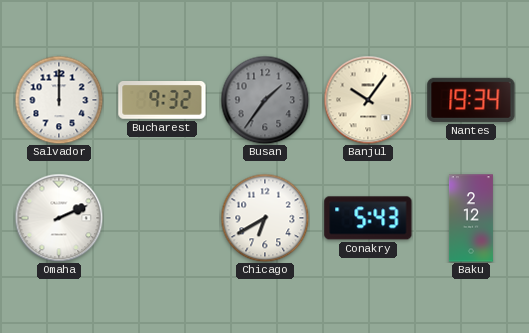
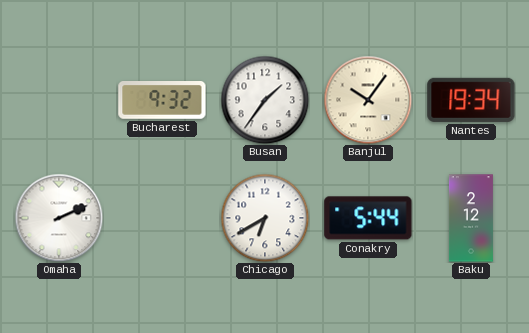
Salvador: 12:00 -> none (59, 100)
Busan dial: grey -> white (265, 100)
Conakry: 5:43 -> 5:44 (368, 218)
